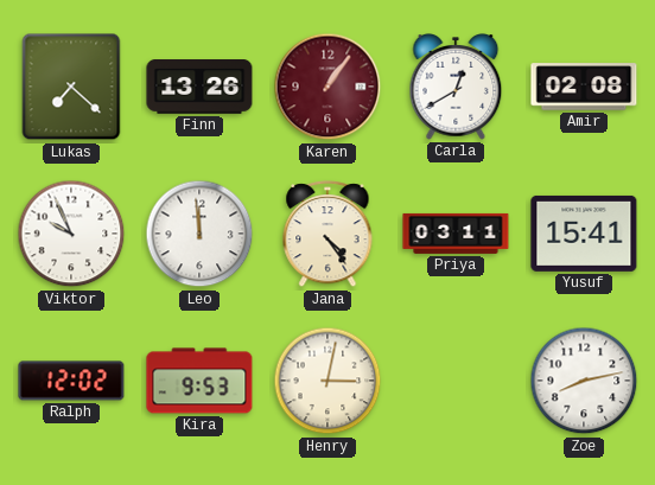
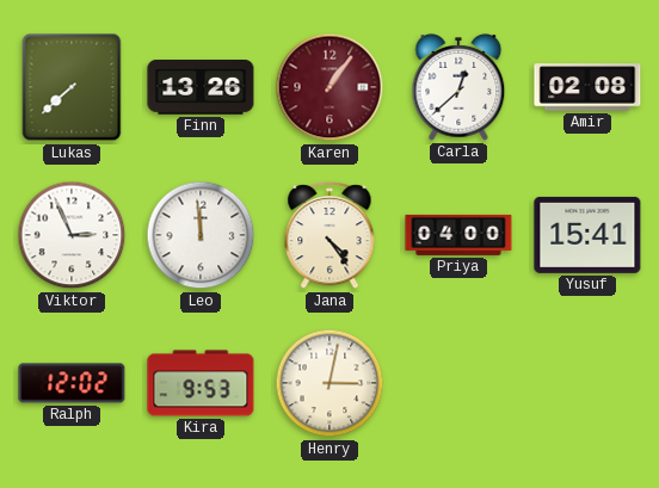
Lukas: 7:22 -> 7:38 (72, 87)
Carla: 12:40 -> 12:38 (458, 87)
Viktor: 9:56 -> 2:56 (72, 235)
Priya: 03:11 -> 04:00 (458, 235)
Zoe: 8:13 -> none (584, 381)
